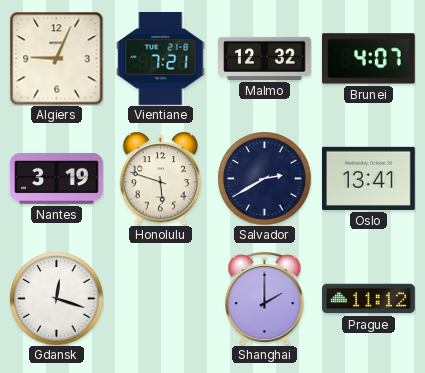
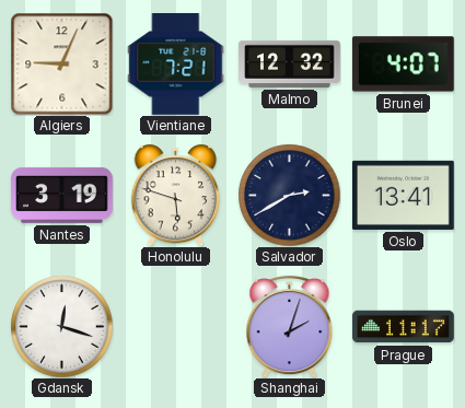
Shanghai: 2:00 -> 2:03 (290, 327)
Prague: 11:12 -> 11:17 (404, 327)
